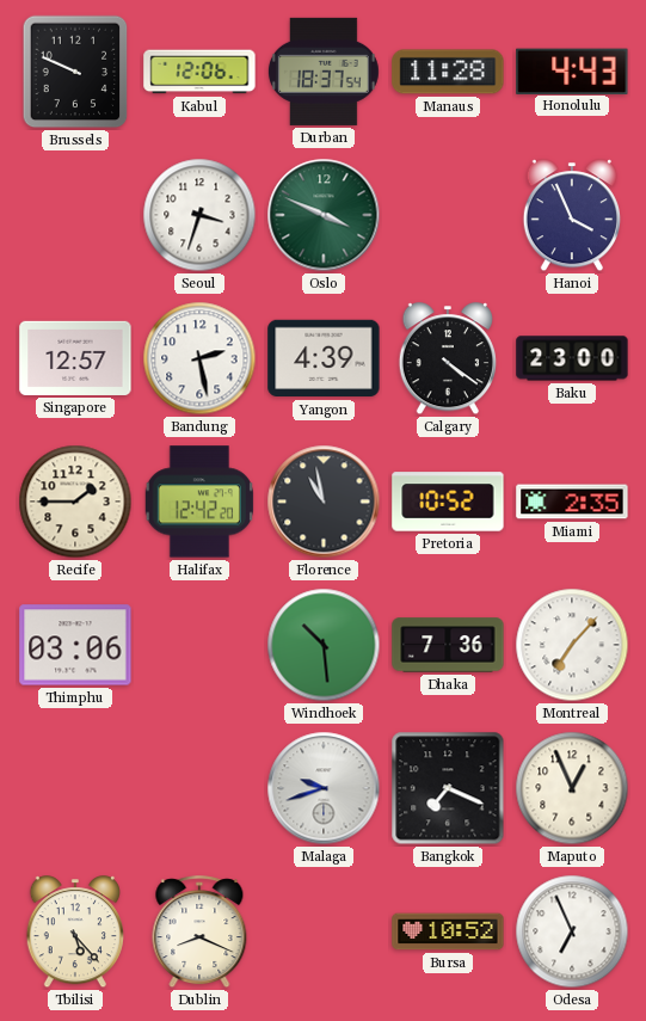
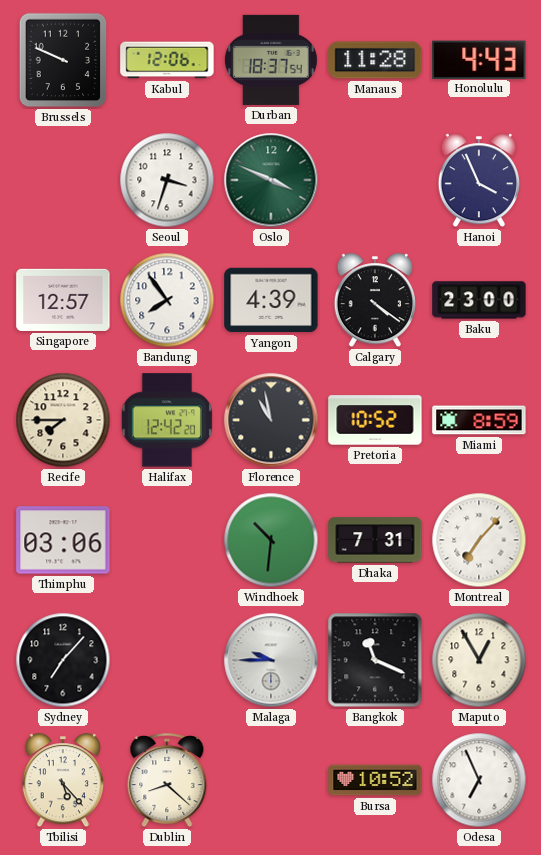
Bandung: 2:28 -> 7:54 (167, 300)
Recife: 1:45 -> 7:45 (63, 420)
Miami: 2:35 -> 8:59 (479, 420)
Windhoek: 10:29 -> 10:31 (271, 540)
Dhaka: 7:36 -> 7:31 (375, 540)
Sydney: none -> 7:07 (63, 660)
Malaga: 9:42 -> 9:45 (271, 660)
Bangkok: 7:19 -> 11:19 (375, 660)
Maputo: 12:56 -> 12:55 (479, 660)
Dublin: 8:19 -> 8:22 (167, 781)
